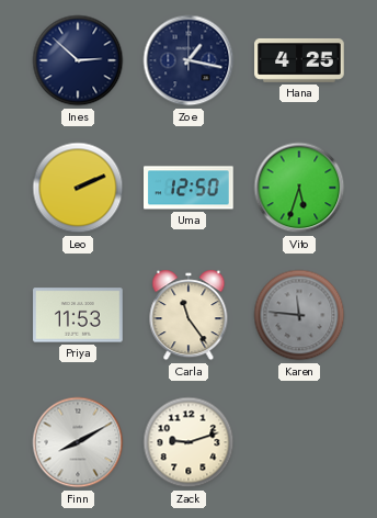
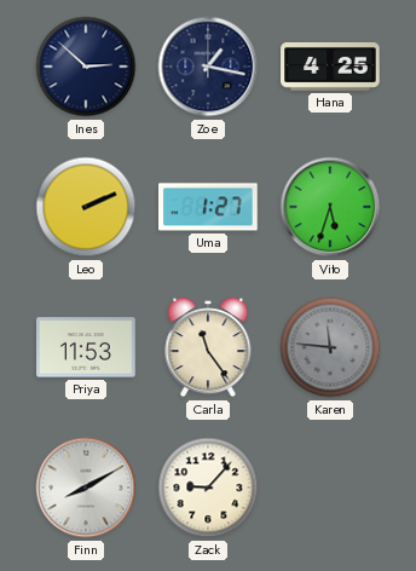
Uma: 12:50 -> 1:27 (209, 207)
Zack: 9:12 -> 9:07 (208, 488)
